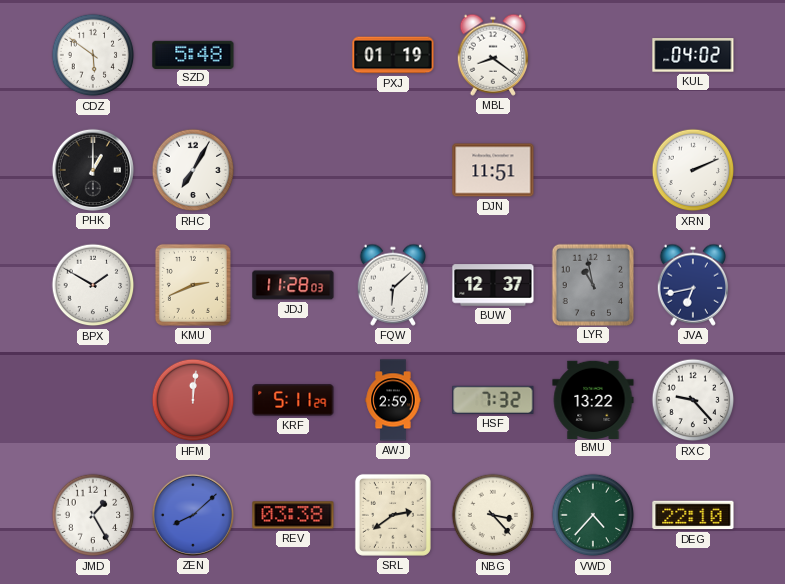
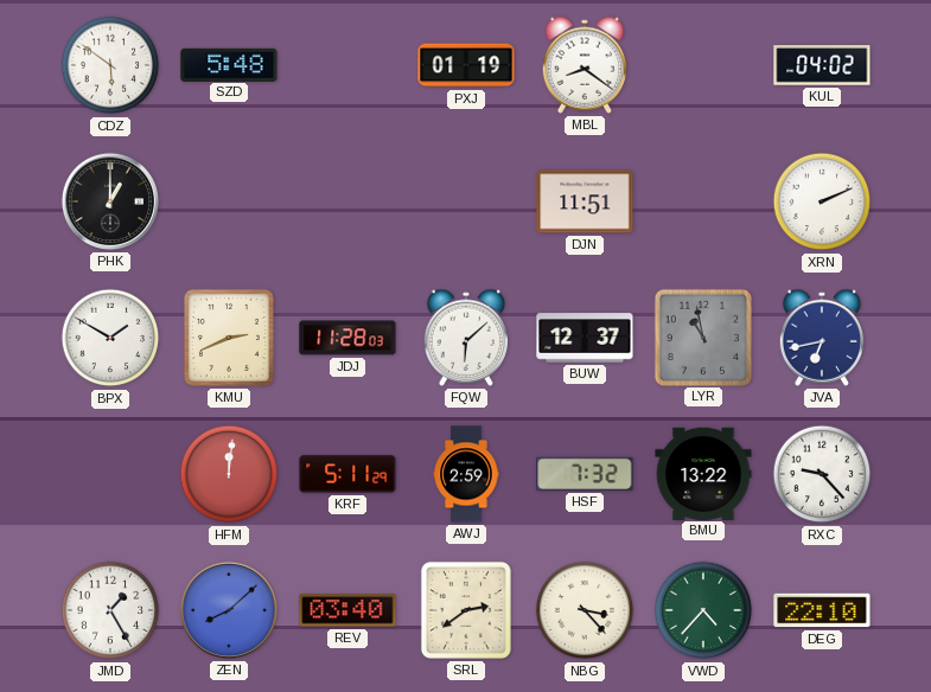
RHC: 7:05 -> none (193, 170)
REV: 03:38 -> 03:40 (347, 610)
